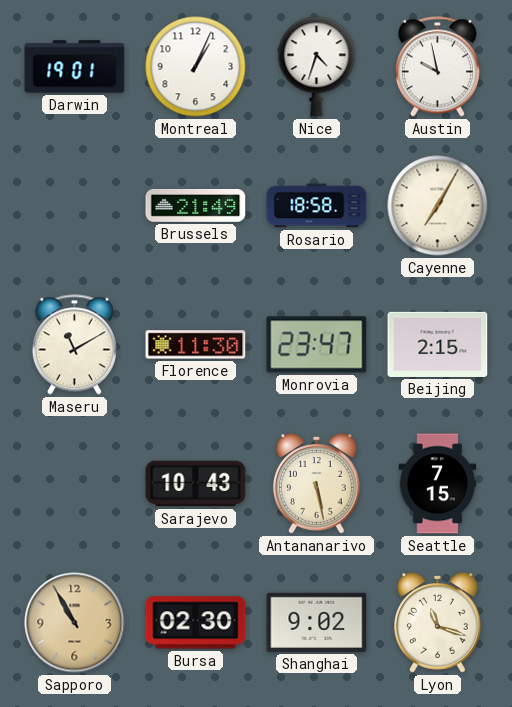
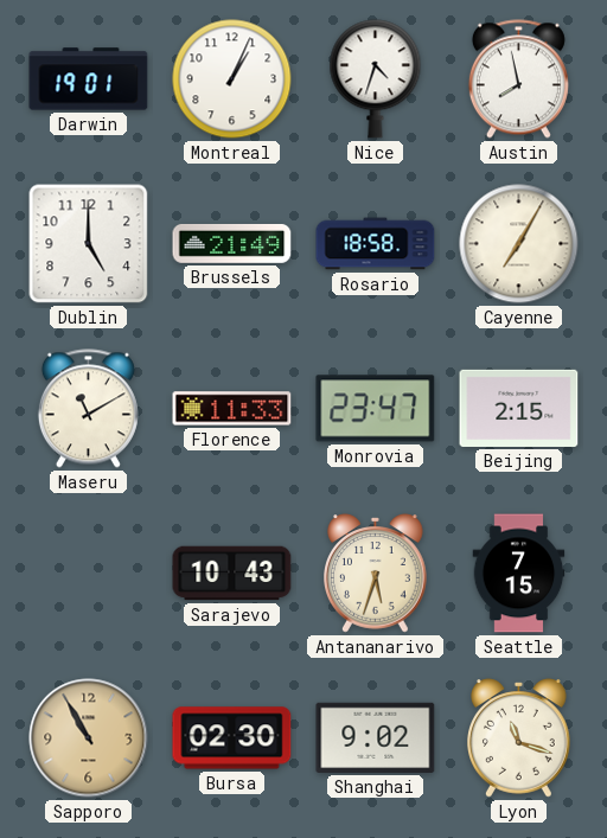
Austin: 9:58 -> 7:58 (518, 79)
Dublin: none -> 5:00 (89, 244)
Florence: 11:30 -> 11:33 (232, 409)
Antananarivo: 5:28 -> 5:33 (376, 574)
